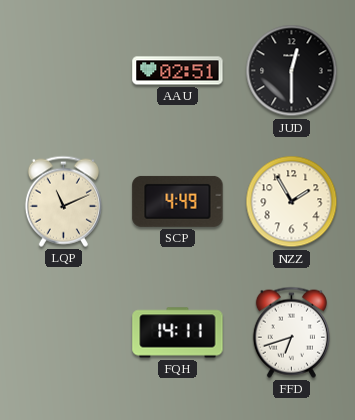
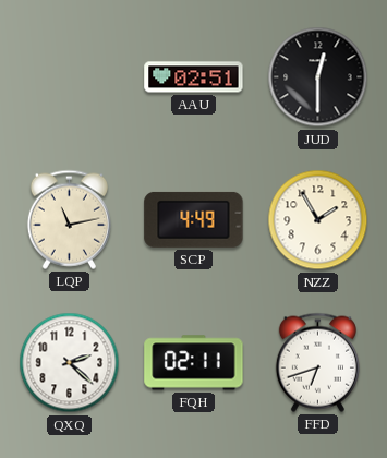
LQP: 11:11 -> 11:13 (69, 219)
QXQ: none -> 2:22 (70, 363)
FQH: 14:11 -> 02:11 (194, 363)
